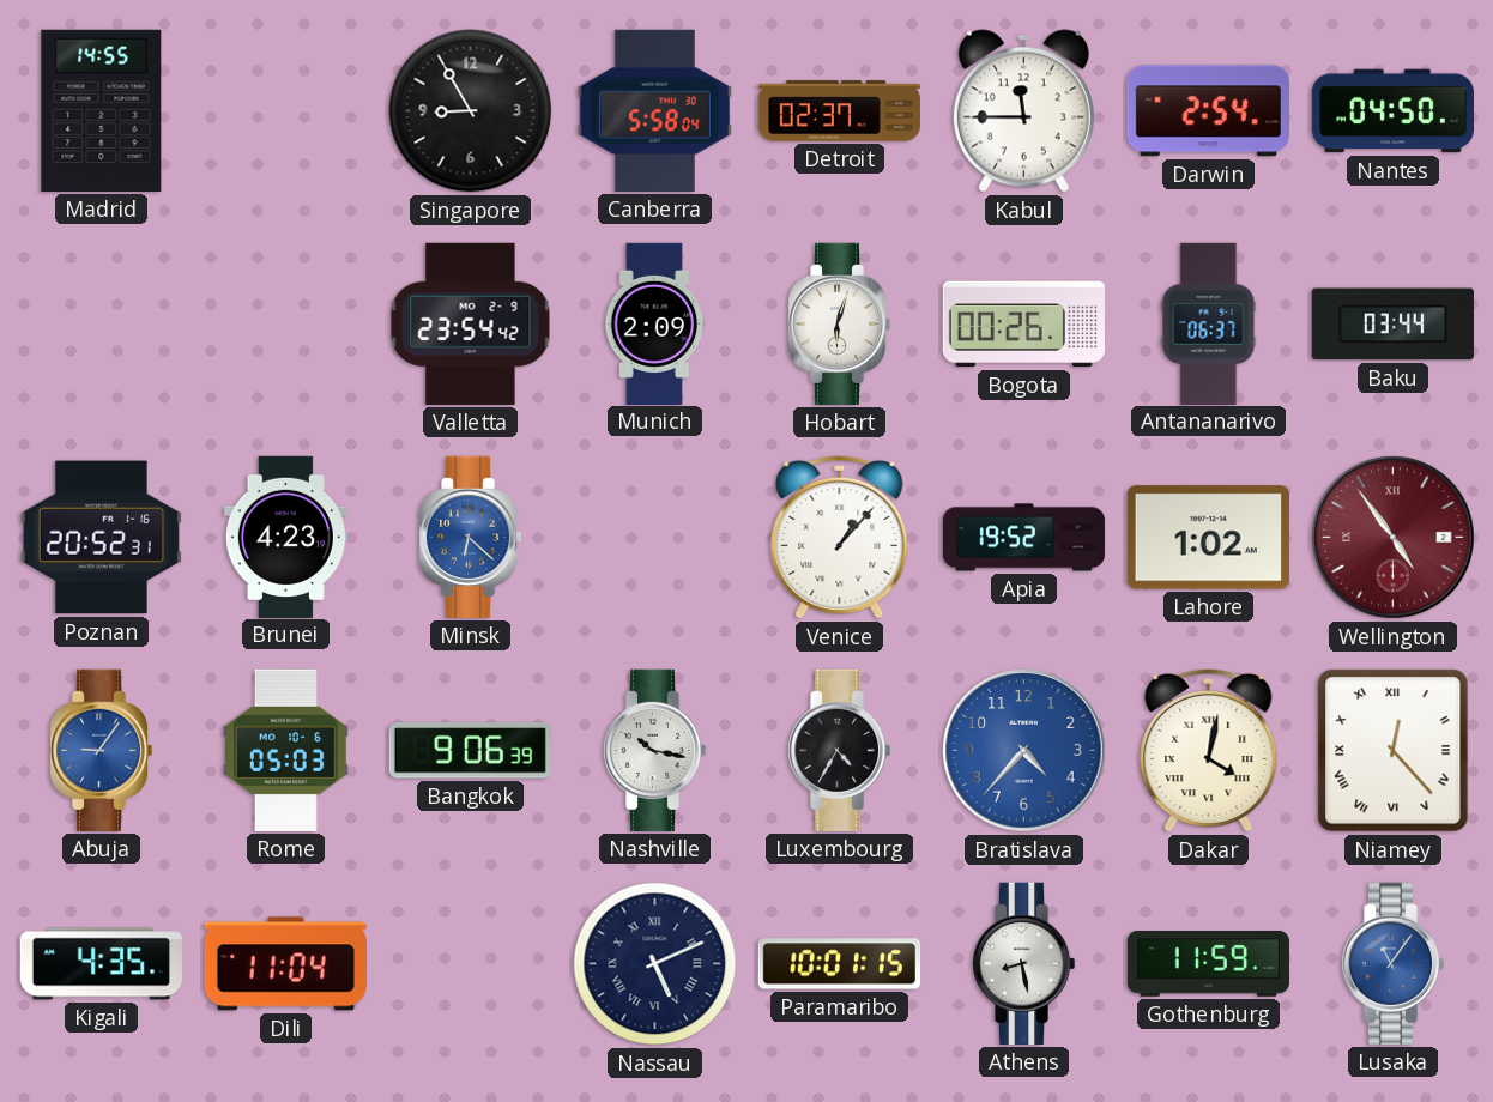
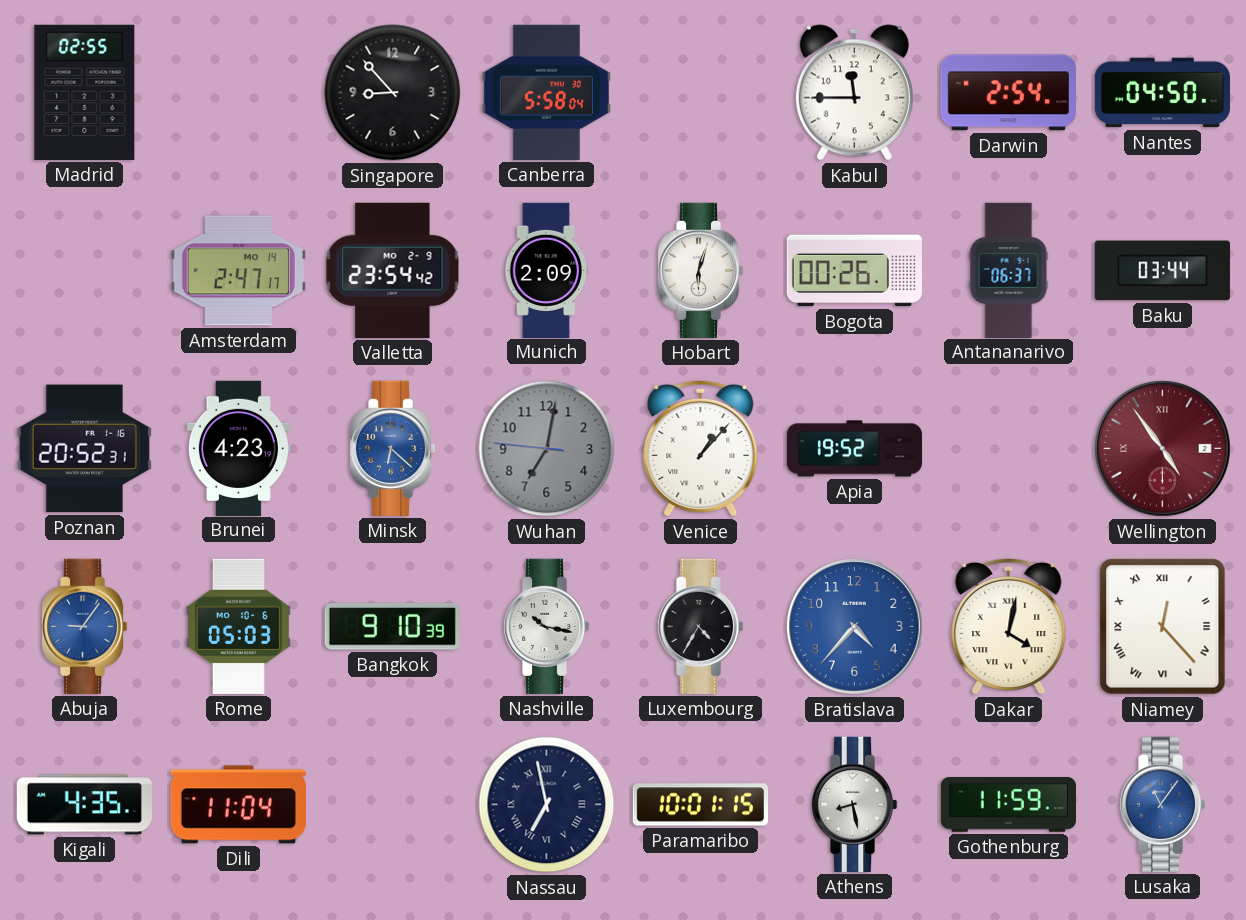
Madrid: 14:55 -> 02:55 (85, 92)
Singapore: 8:55 -> 8:53 (393, 93)
Detroit: 02:37 -> none (839, 111)
Amsterdam: none -> 2:47 (238, 271)
Wuhan: none -> 7:01 (547, 449)
Lahore: 1:02 -> none (1208, 538)
Bangkok: 9:06 -> 9:10 (392, 627)
Nassau: 5:11 -> 6:58 (547, 805)
